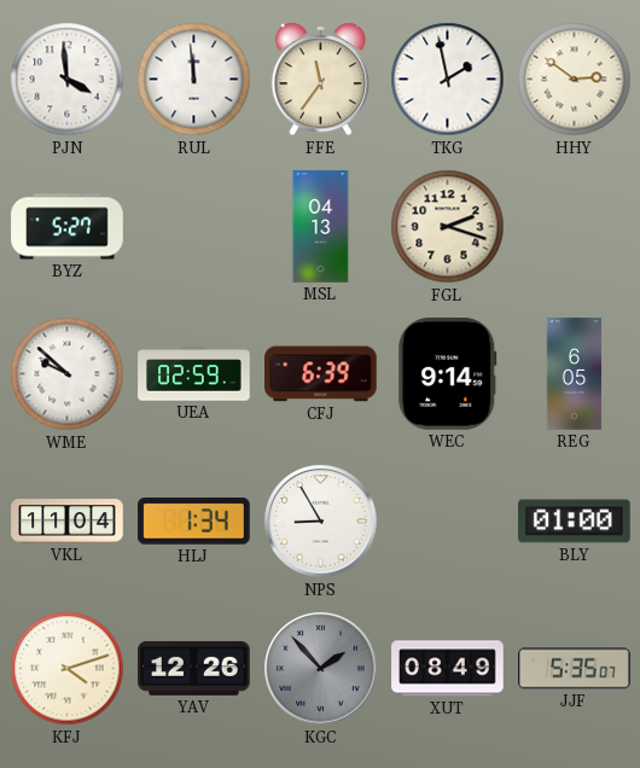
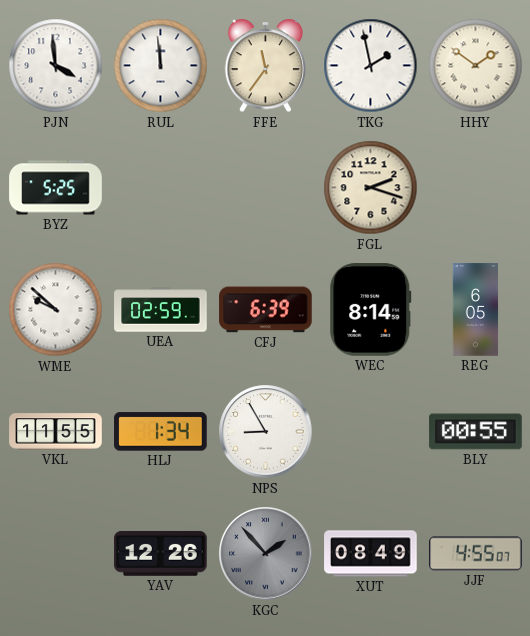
HHY: 2:51 -> 1:51 (476, 66)
BYZ: 5:27 -> 5:25 (56, 188)
MSL: 04:13 -> none (321, 227)
WEC: 9:14 -> 8:14 (371, 310)
VKL: 11:04 -> 11:55 (56, 432)
BLY: 01:00 -> 00:55 (476, 432)
KFJ: 4:12 -> none (68, 669)
JJF: 5:35 -> 4:55 (476, 554)
